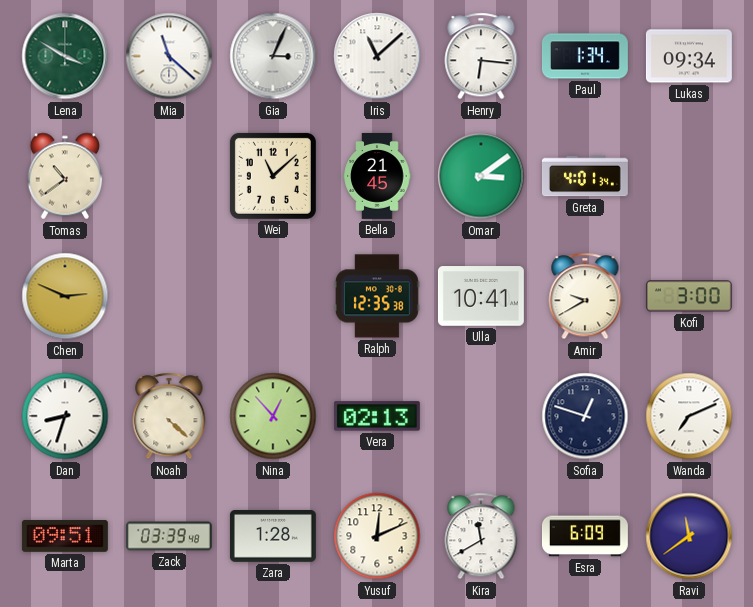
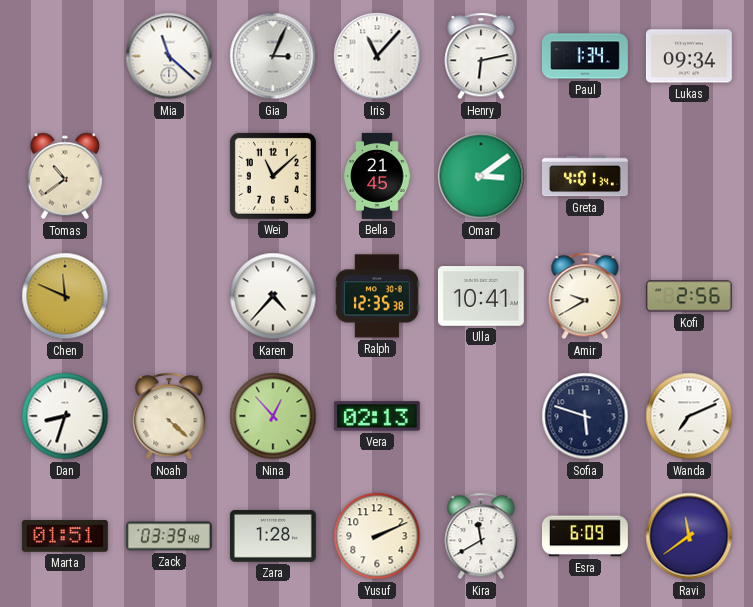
Lena: 3:50 -> none (65, 56)
Iris: 11:08 -> 11:07 (377, 56)
Henry: 6:16 -> 6:13 (481, 56)
Chen: 2:49 -> 11:49 (65, 296)
Karen: none -> 4:37 (273, 296)
Kofi: 3:00 -> 2:56 (689, 296)
Sofia: 12:48 -> 5:48 (585, 416)
Marta: 09:51 -> 01:51 (65, 537)
Yusuf: 12:11 -> 2:11 (377, 536)
